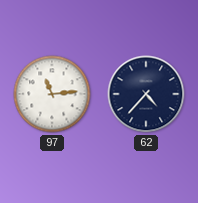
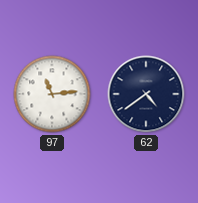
62: 4:37 -> 4:39 (146, 94)
